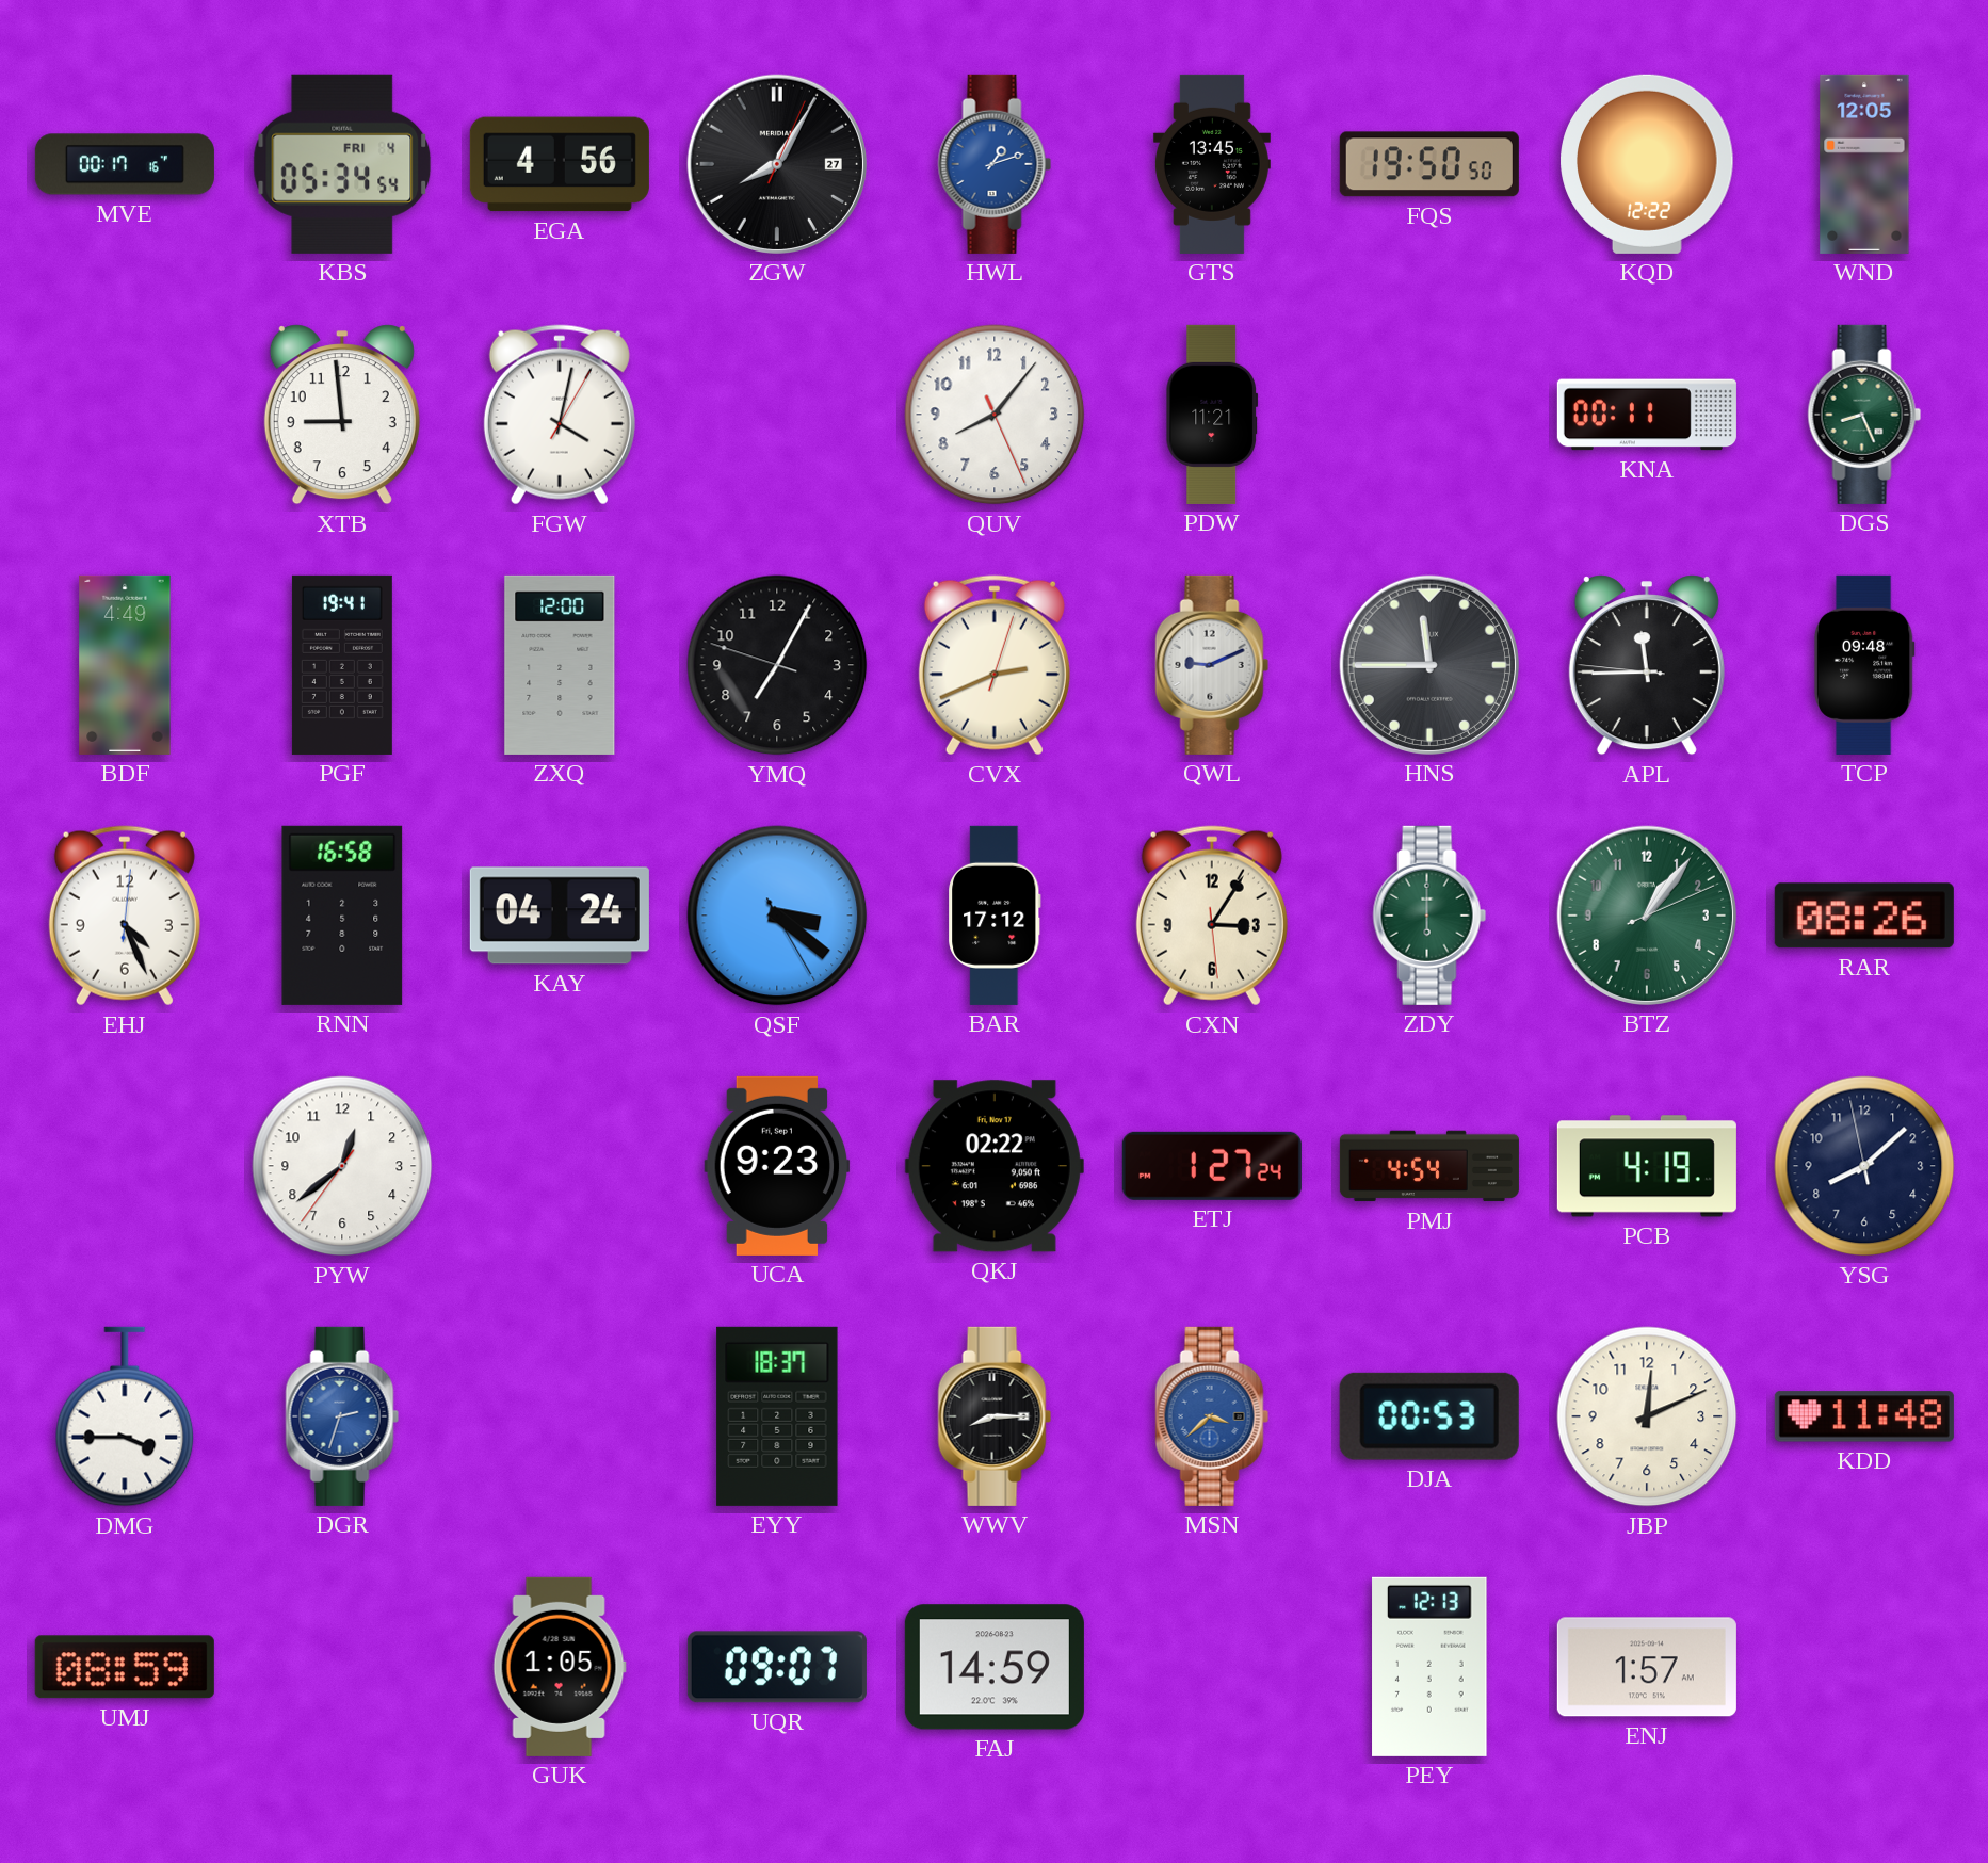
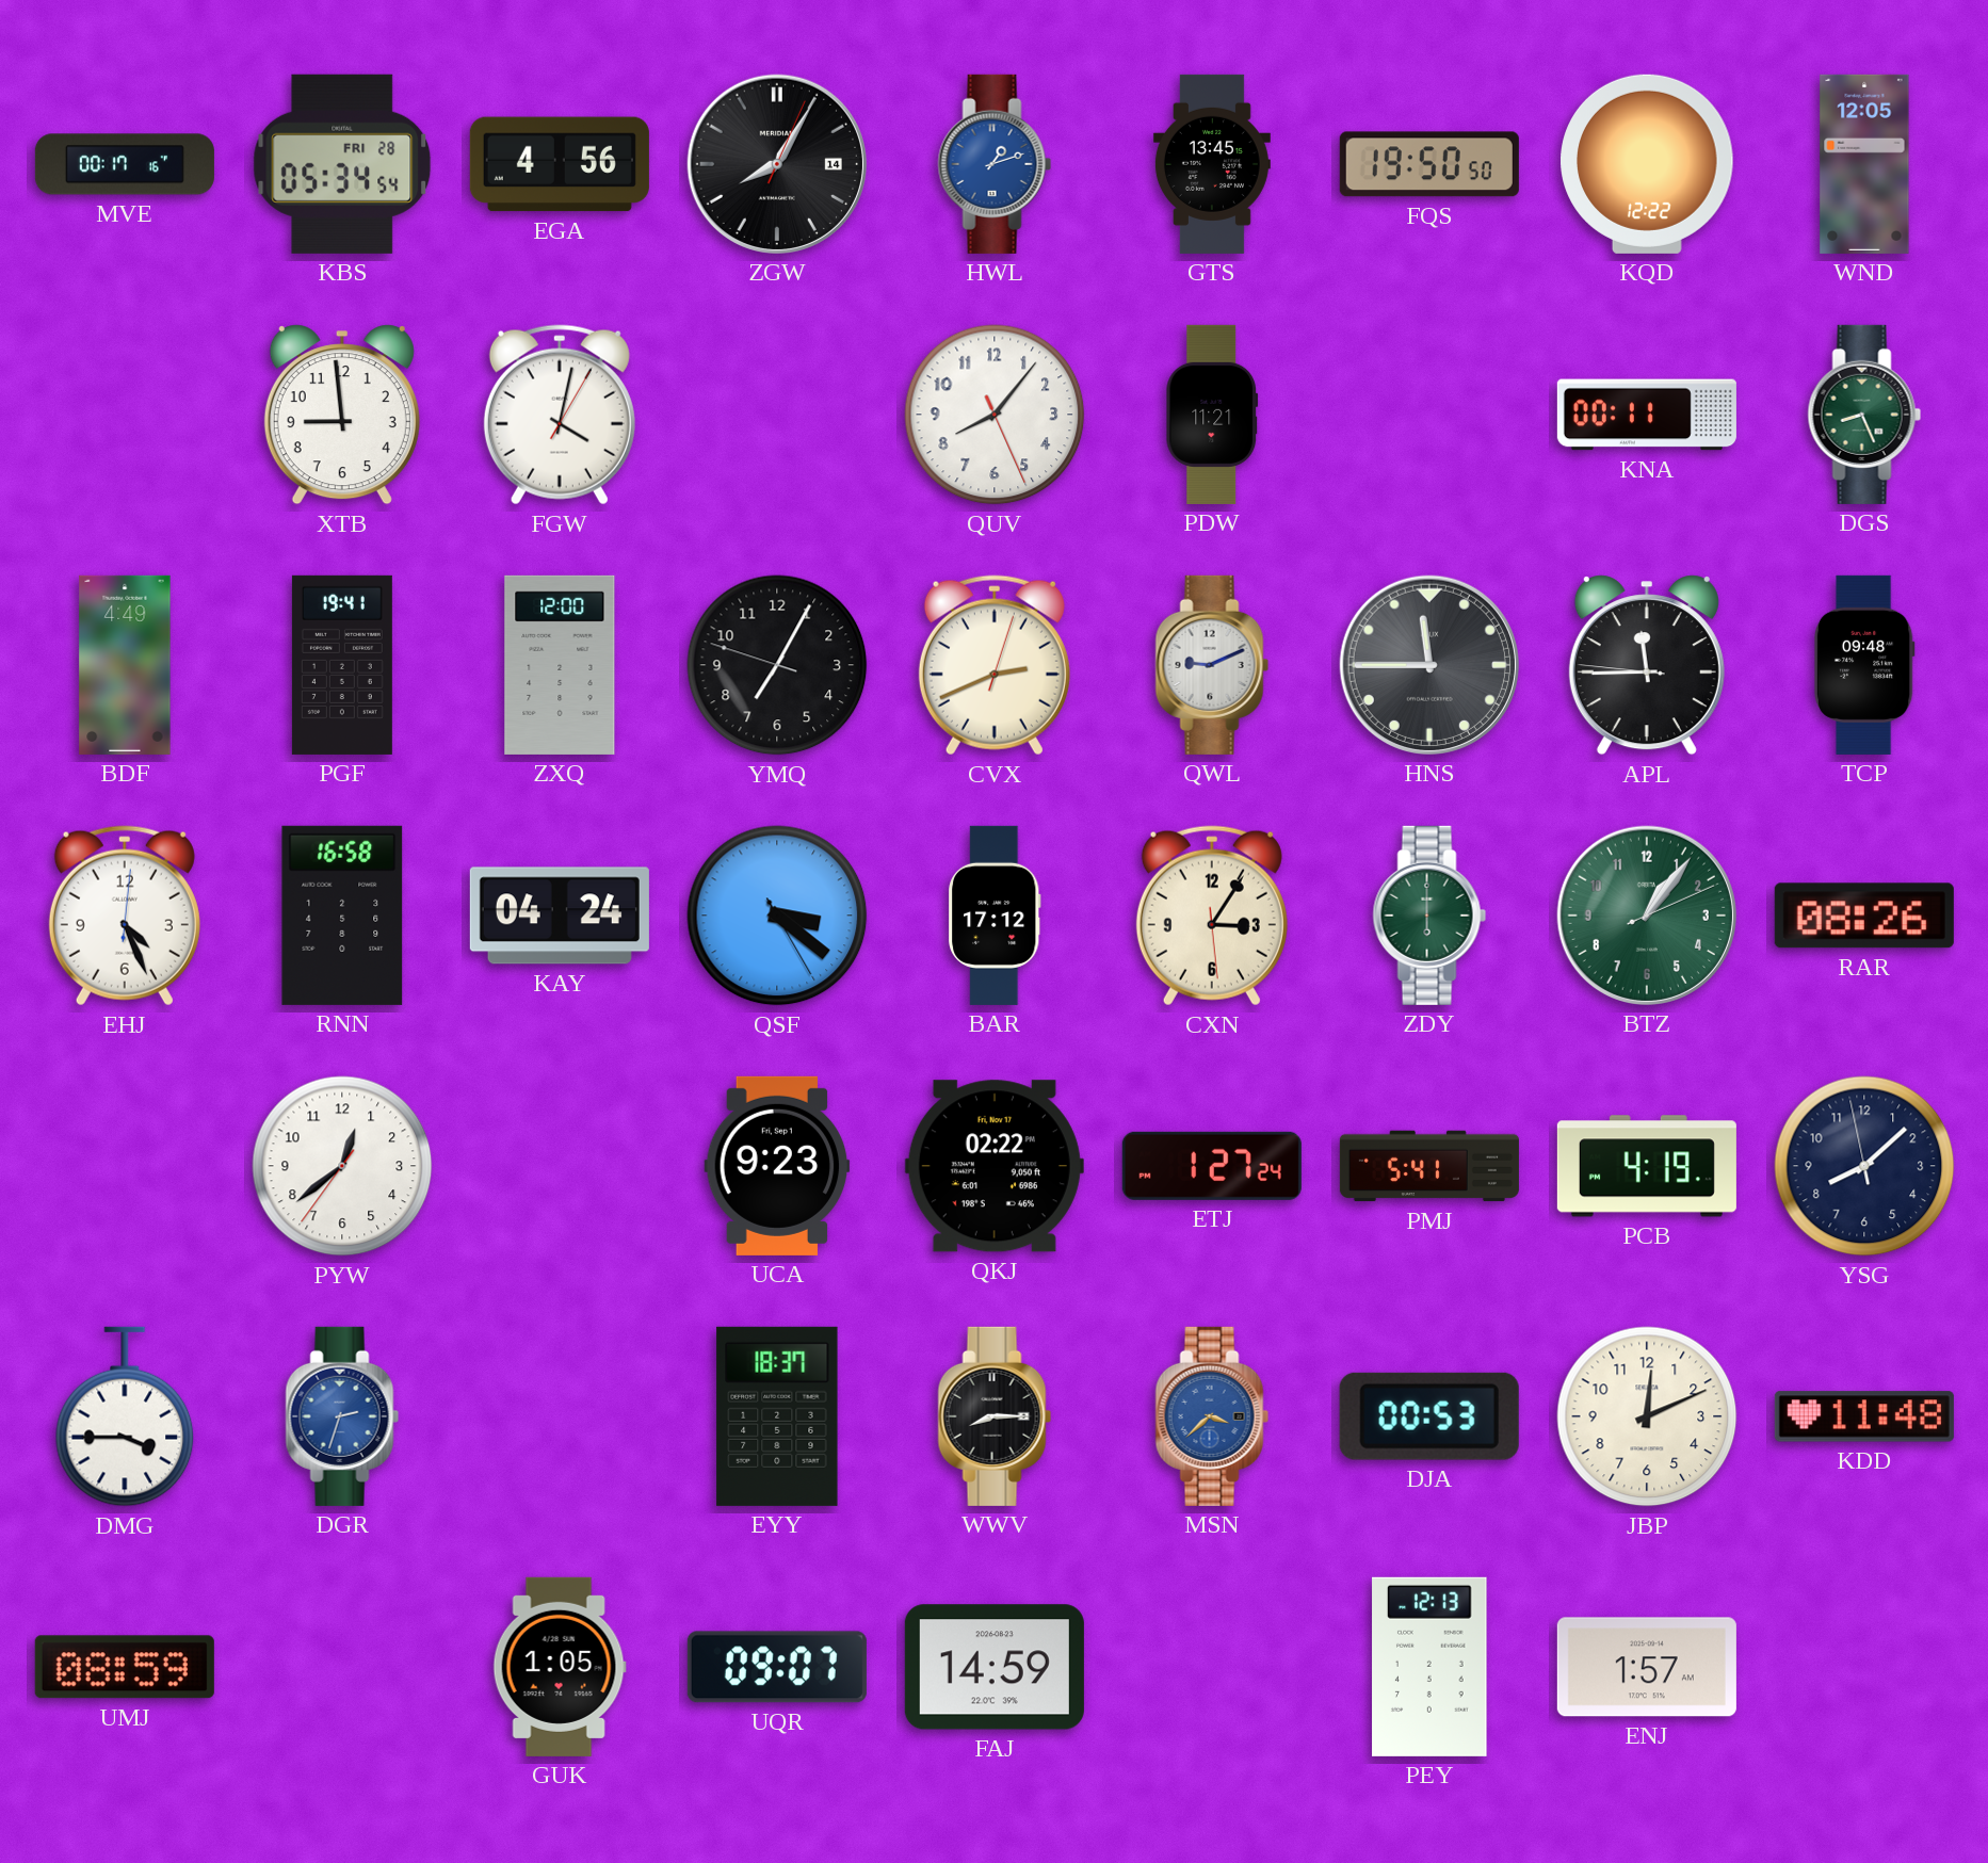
KBS date: FRI 4 -> FRI 28 (342, 164)
ZGW date: 27 -> 14 (777, 164)
PMJ: 4:54 -> 5:41 (1429, 1166)
